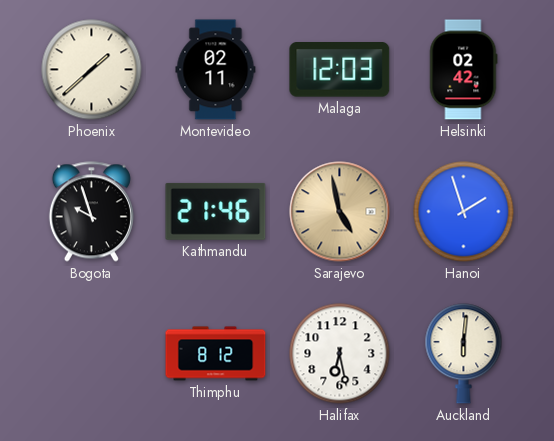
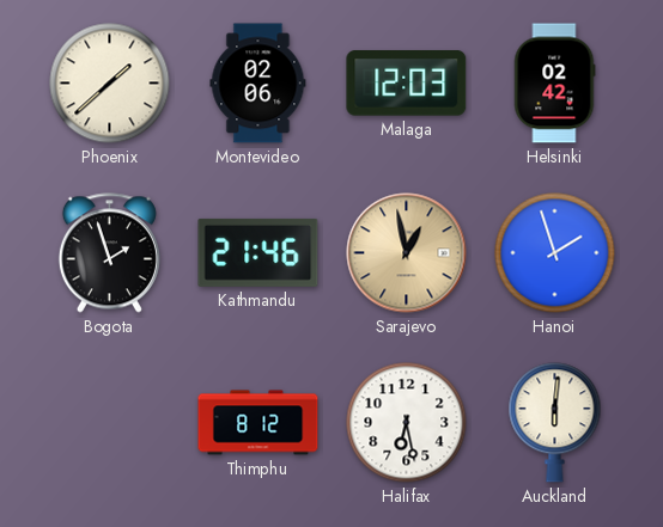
Montevideo: 02:11 -> 02:06 (258, 84)
Bogota: 9:57 -> 1:57 (109, 253)
Sarajevo: 4:58 -> 12:58 (407, 253)
